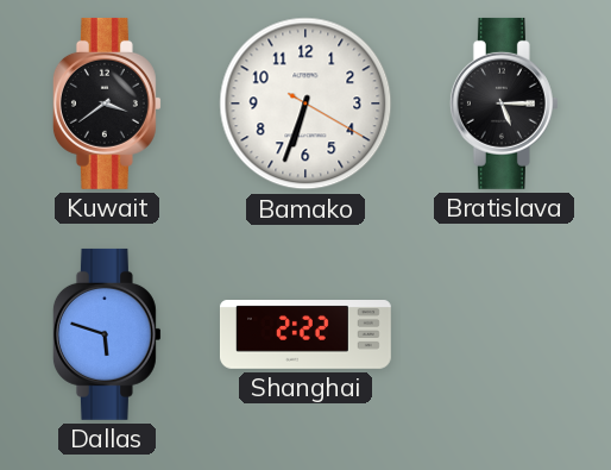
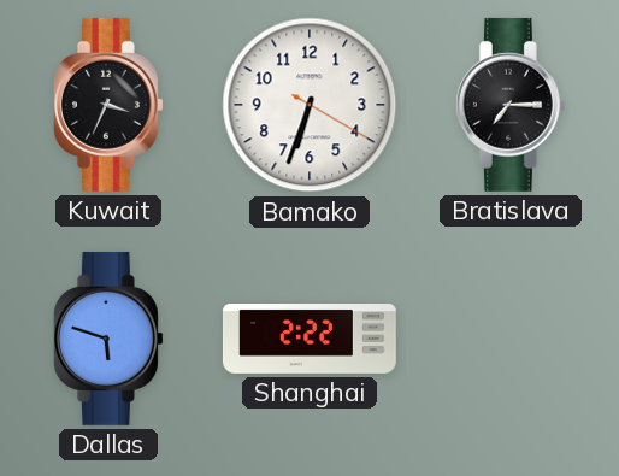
Kuwait: 3:39 -> 3:34 (108, 105)
Bratislava: 5:15 -> 7:15 (511, 105)
